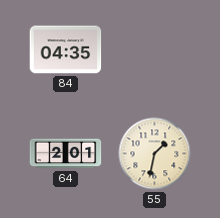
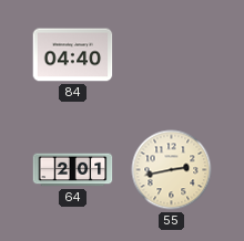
84: 04:35 -> 04:40 (73, 55)
55: 1:32 -> 2:43 (172, 170)
